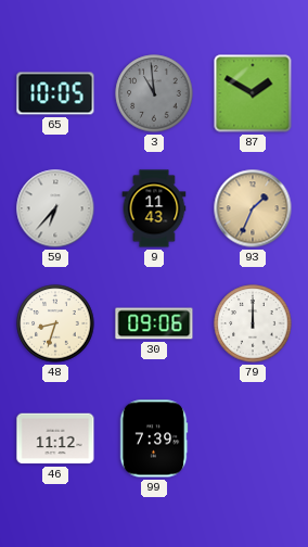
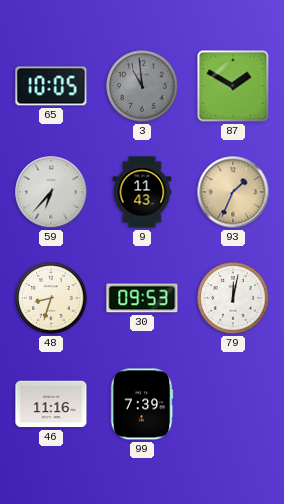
30: 09:06 -> 09:53 (142, 298)
79: 12:00 -> 12:02 (233, 298)
46: 11:12 -> 11:16 (51, 404)
